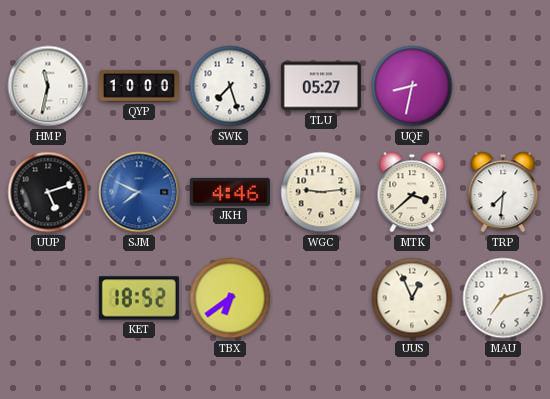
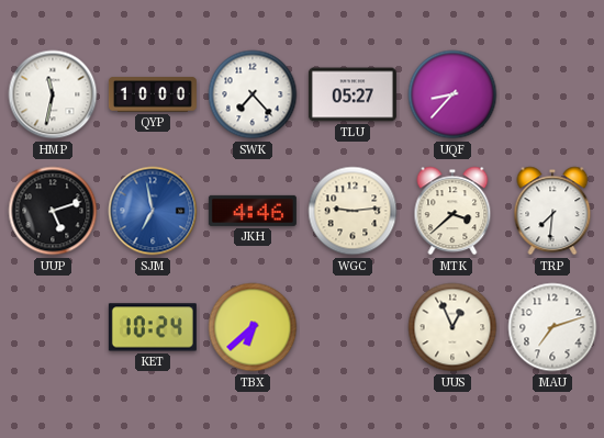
SWK: 7:27 -> 7:23 (253, 94)
UQF: 8:32 -> 8:37 (452, 94)
SJM: 7:49 -> 6:58 (153, 211)
KET: 18:52 -> 10:24 (153, 327)
TBX: 6:39 -> 6:38 (253, 327)
